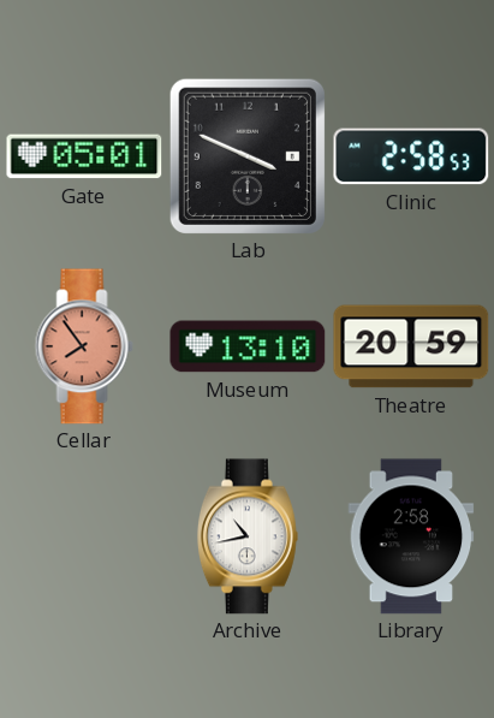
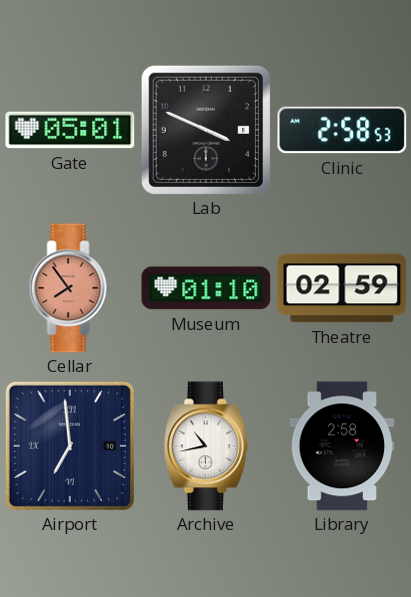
Museum: 13:10 -> 01:10 (206, 288)
Theatre: 20:59 -> 02:59 (342, 288)
Airport: none -> 6:59 (70, 446)
